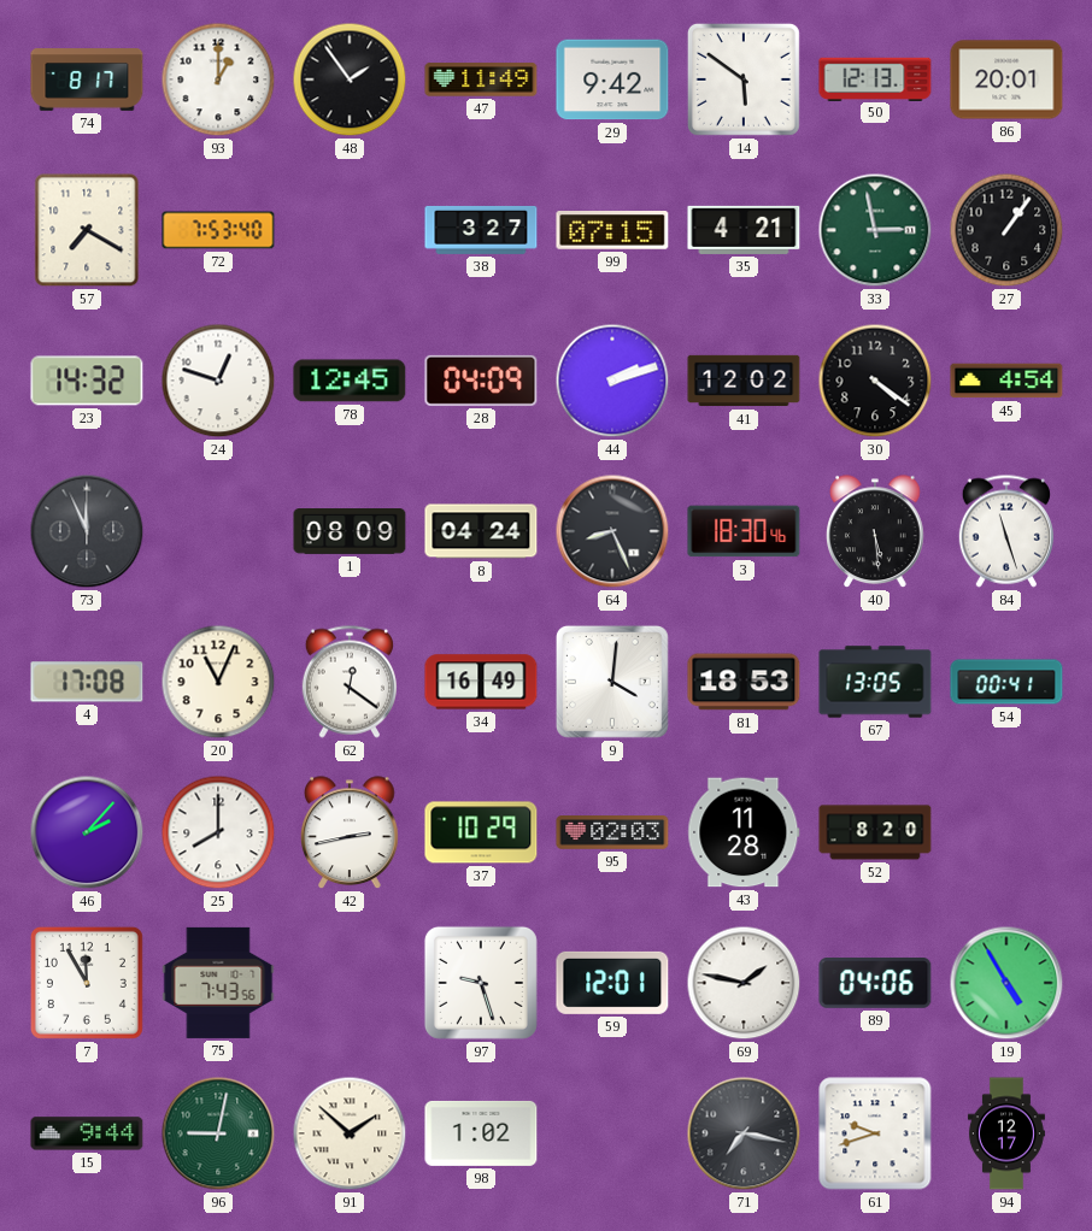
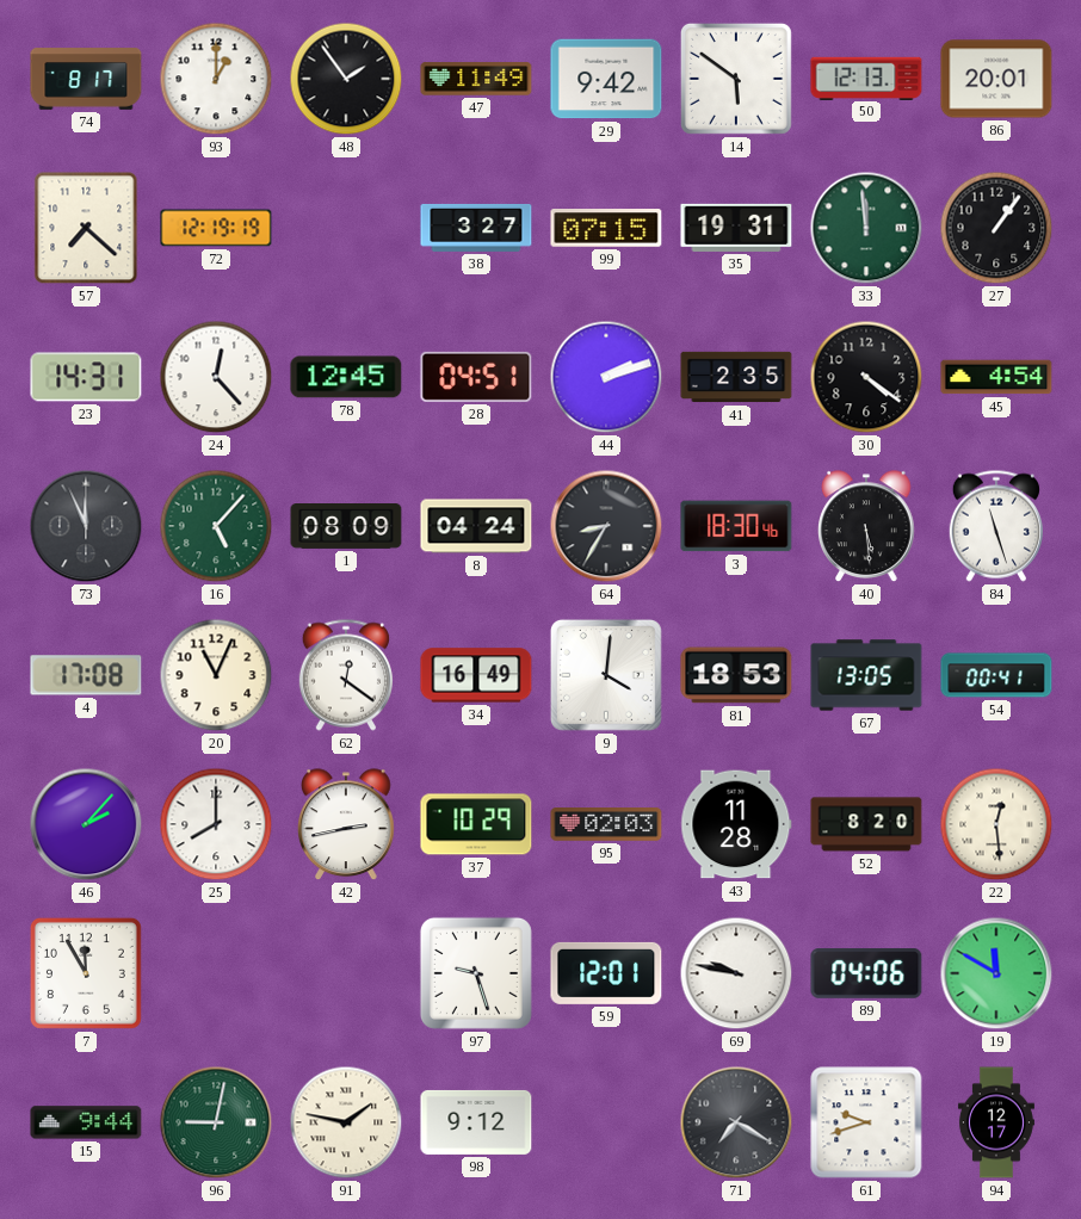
57: 7:20 -> 7:22 (86, 228)
72: 7:53 -> 12:19 (216, 228)
35: 4:21 -> 19:31 (736, 228)
33: 2:58 -> 11:59 (866, 228)
23: 14:32 -> 14:31 (86, 377)
24: 12:48 -> 12:23 (216, 377)
28: 04:09 -> 04:51 (476, 377)
41: 12:02 -> 2:35 (736, 377)
16: none -> 5:07 (216, 526)
64: 8:26 -> 8:35 (606, 526)
22: none -> 12:29 (996, 824)
75: 7:43 -> none (218, 983)
69: 1:47 -> 9:47 (736, 973)
19: 4:55 -> 11:50 (996, 973)
91: 1:52 -> 1:47 (346, 1122)
98: 1:02 -> 9:12 (476, 1122)
71: 7:17 -> 7:20 (736, 1122)
